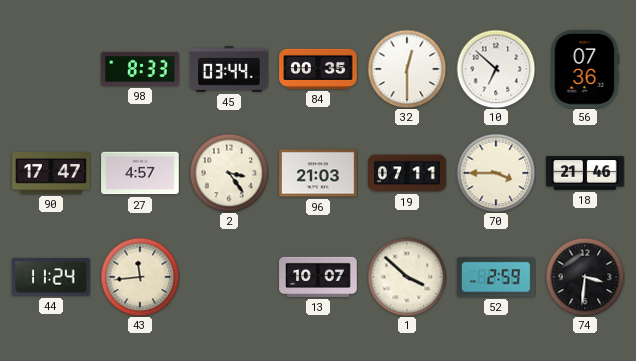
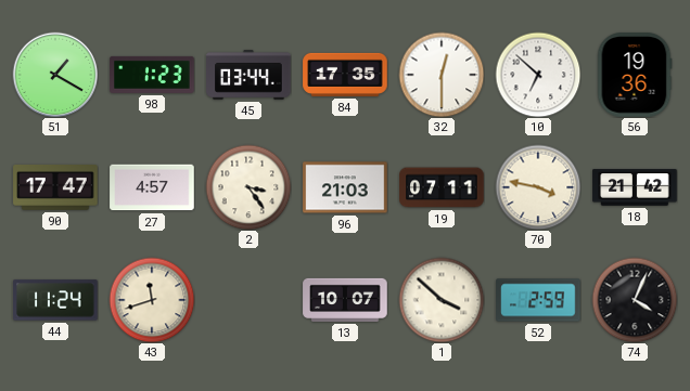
51: none -> 1:20 (55, 75)
98: 8:33 -> 1:23 (152, 75)
84: 00:35 -> 17:35 (345, 75)
56: 07:36 -> 19:36 (635, 75)
70: 3:45 -> 3:47 (538, 187)
18: 21:46 -> 21:42 (635, 187)
43: 11:44 -> 11:42 (152, 300)
74: 3:31 -> 4:04 (635, 300)
